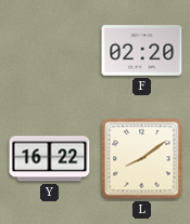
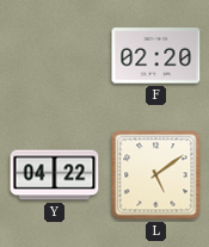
Y: 16:22 -> 04:22 (55, 175)
L: 8:09 -> 5:09 (156, 175)
